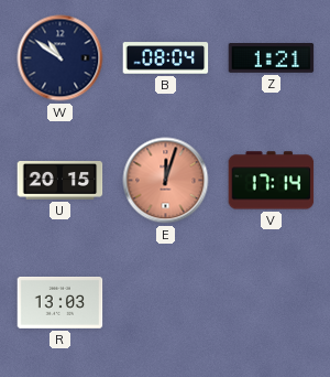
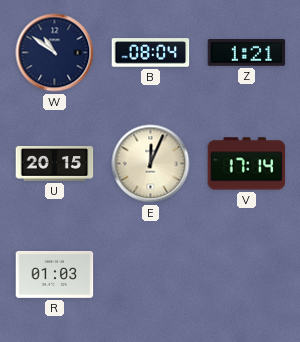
E: 12:03 -> 12:04 (151, 164)
E dial: salmon -> cream (151, 164)
R: 13:03 -> 01:03 (55, 274)
